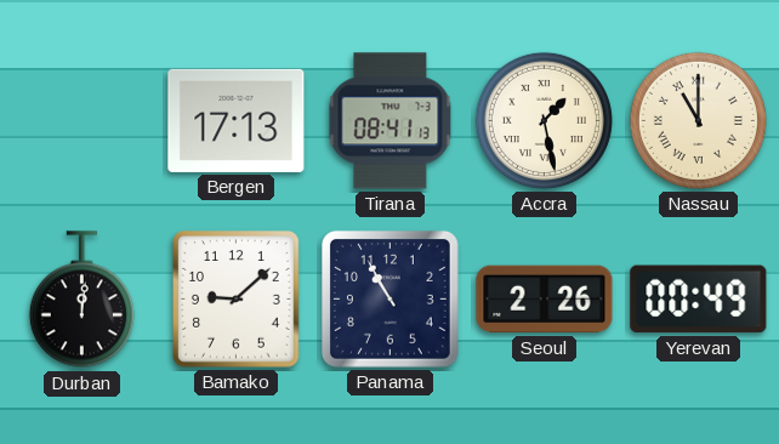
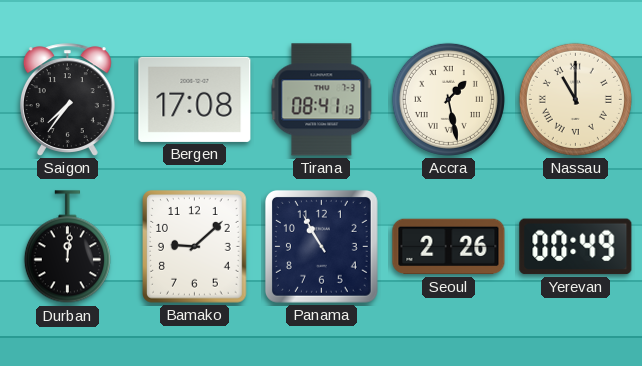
Saigon: none -> 7:36 (67, 100)
Bergen: 17:13 -> 17:08 (195, 99)
